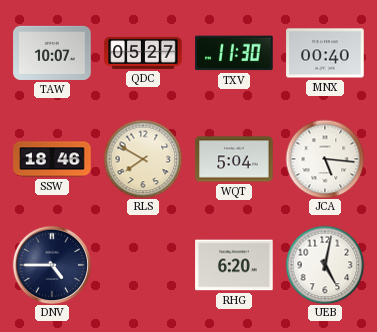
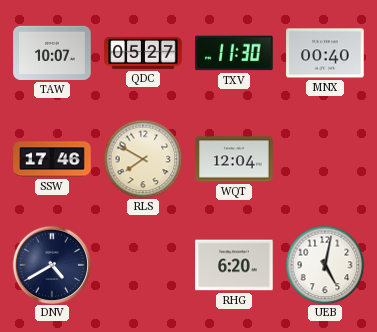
SSW: 18:46 -> 17:46 (52, 159)
WQT: 5:04 -> 12:04 (234, 159)
JCA: 5:16 -> none (325, 159)
DNV: 4:45 -> 4:40 (52, 265)
